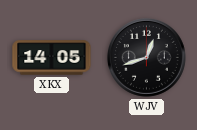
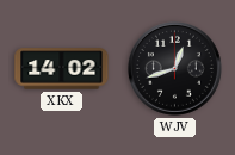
XKX: 14:05 -> 14:02 (62, 69)
